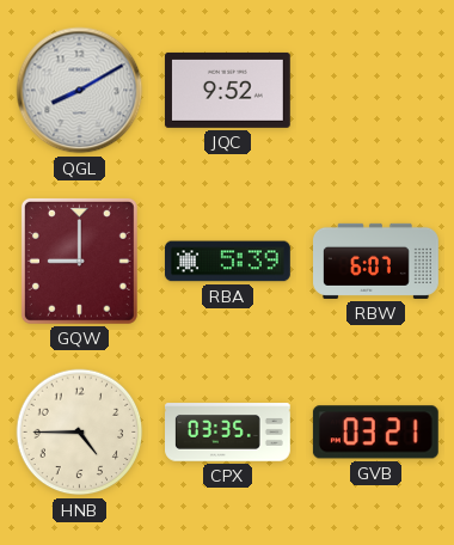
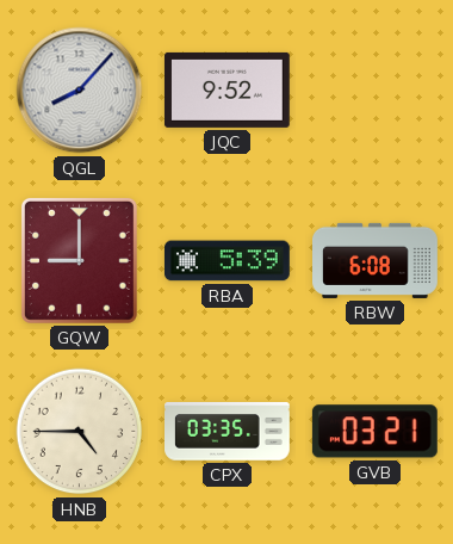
QGL: 8:10 -> 8:07 (80, 91)
RBW: 6:07 -> 6:08 (376, 260)
